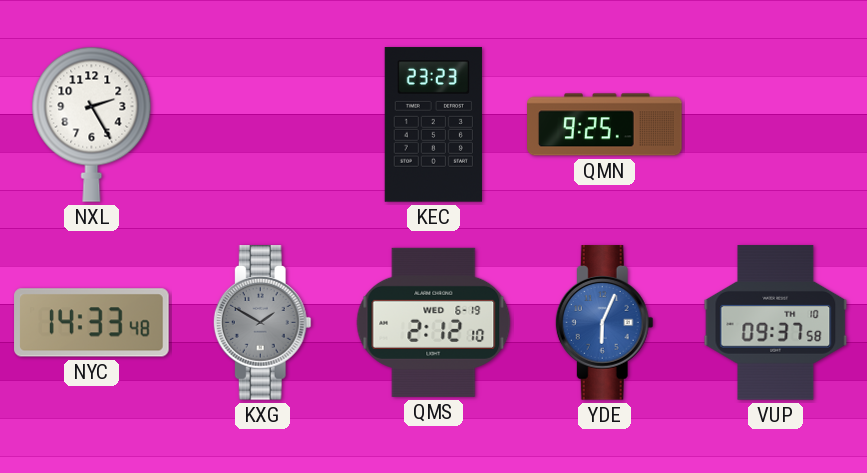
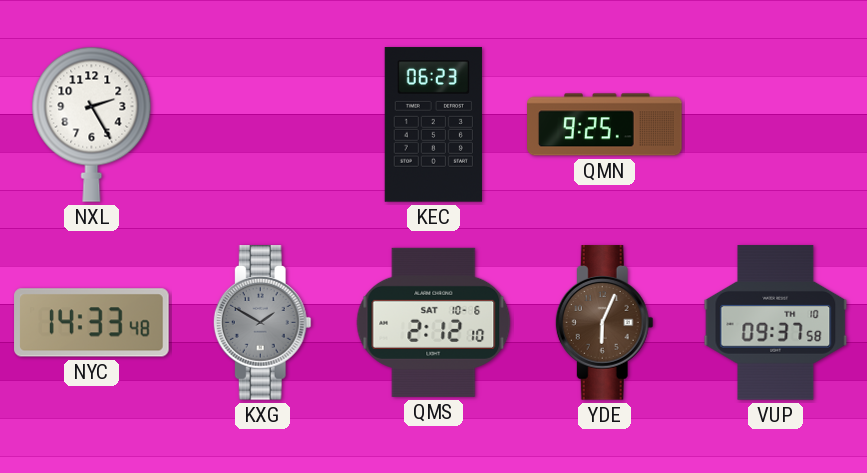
KEC: 23:23 -> 06:23 (433, 125)
QMS date: WED 6-19 -> SAT 10-6 (434, 322)
YDE dial: blue -> brown (604, 323)
